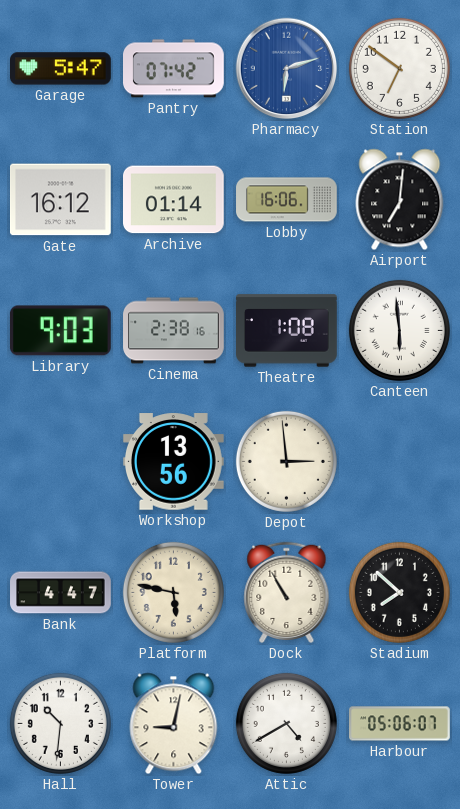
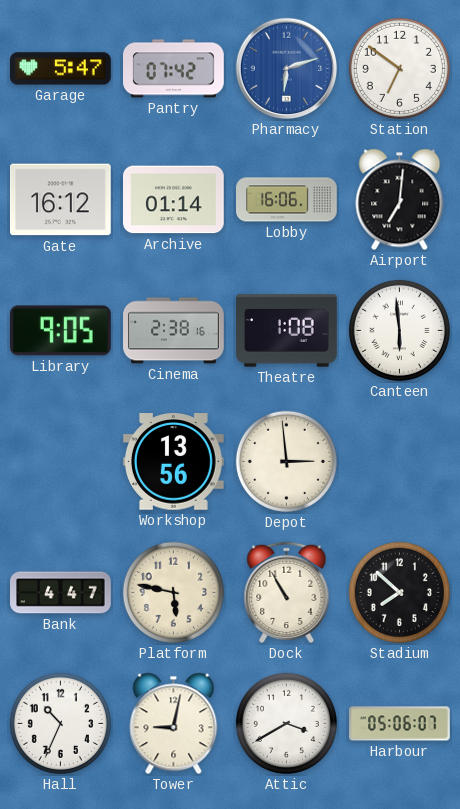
Library: 9:03 -> 9:05 (60, 331)
Hall: 10:31 -> 10:34 (60, 723)
Attic: 4:40 -> 3:40 (286, 723)
